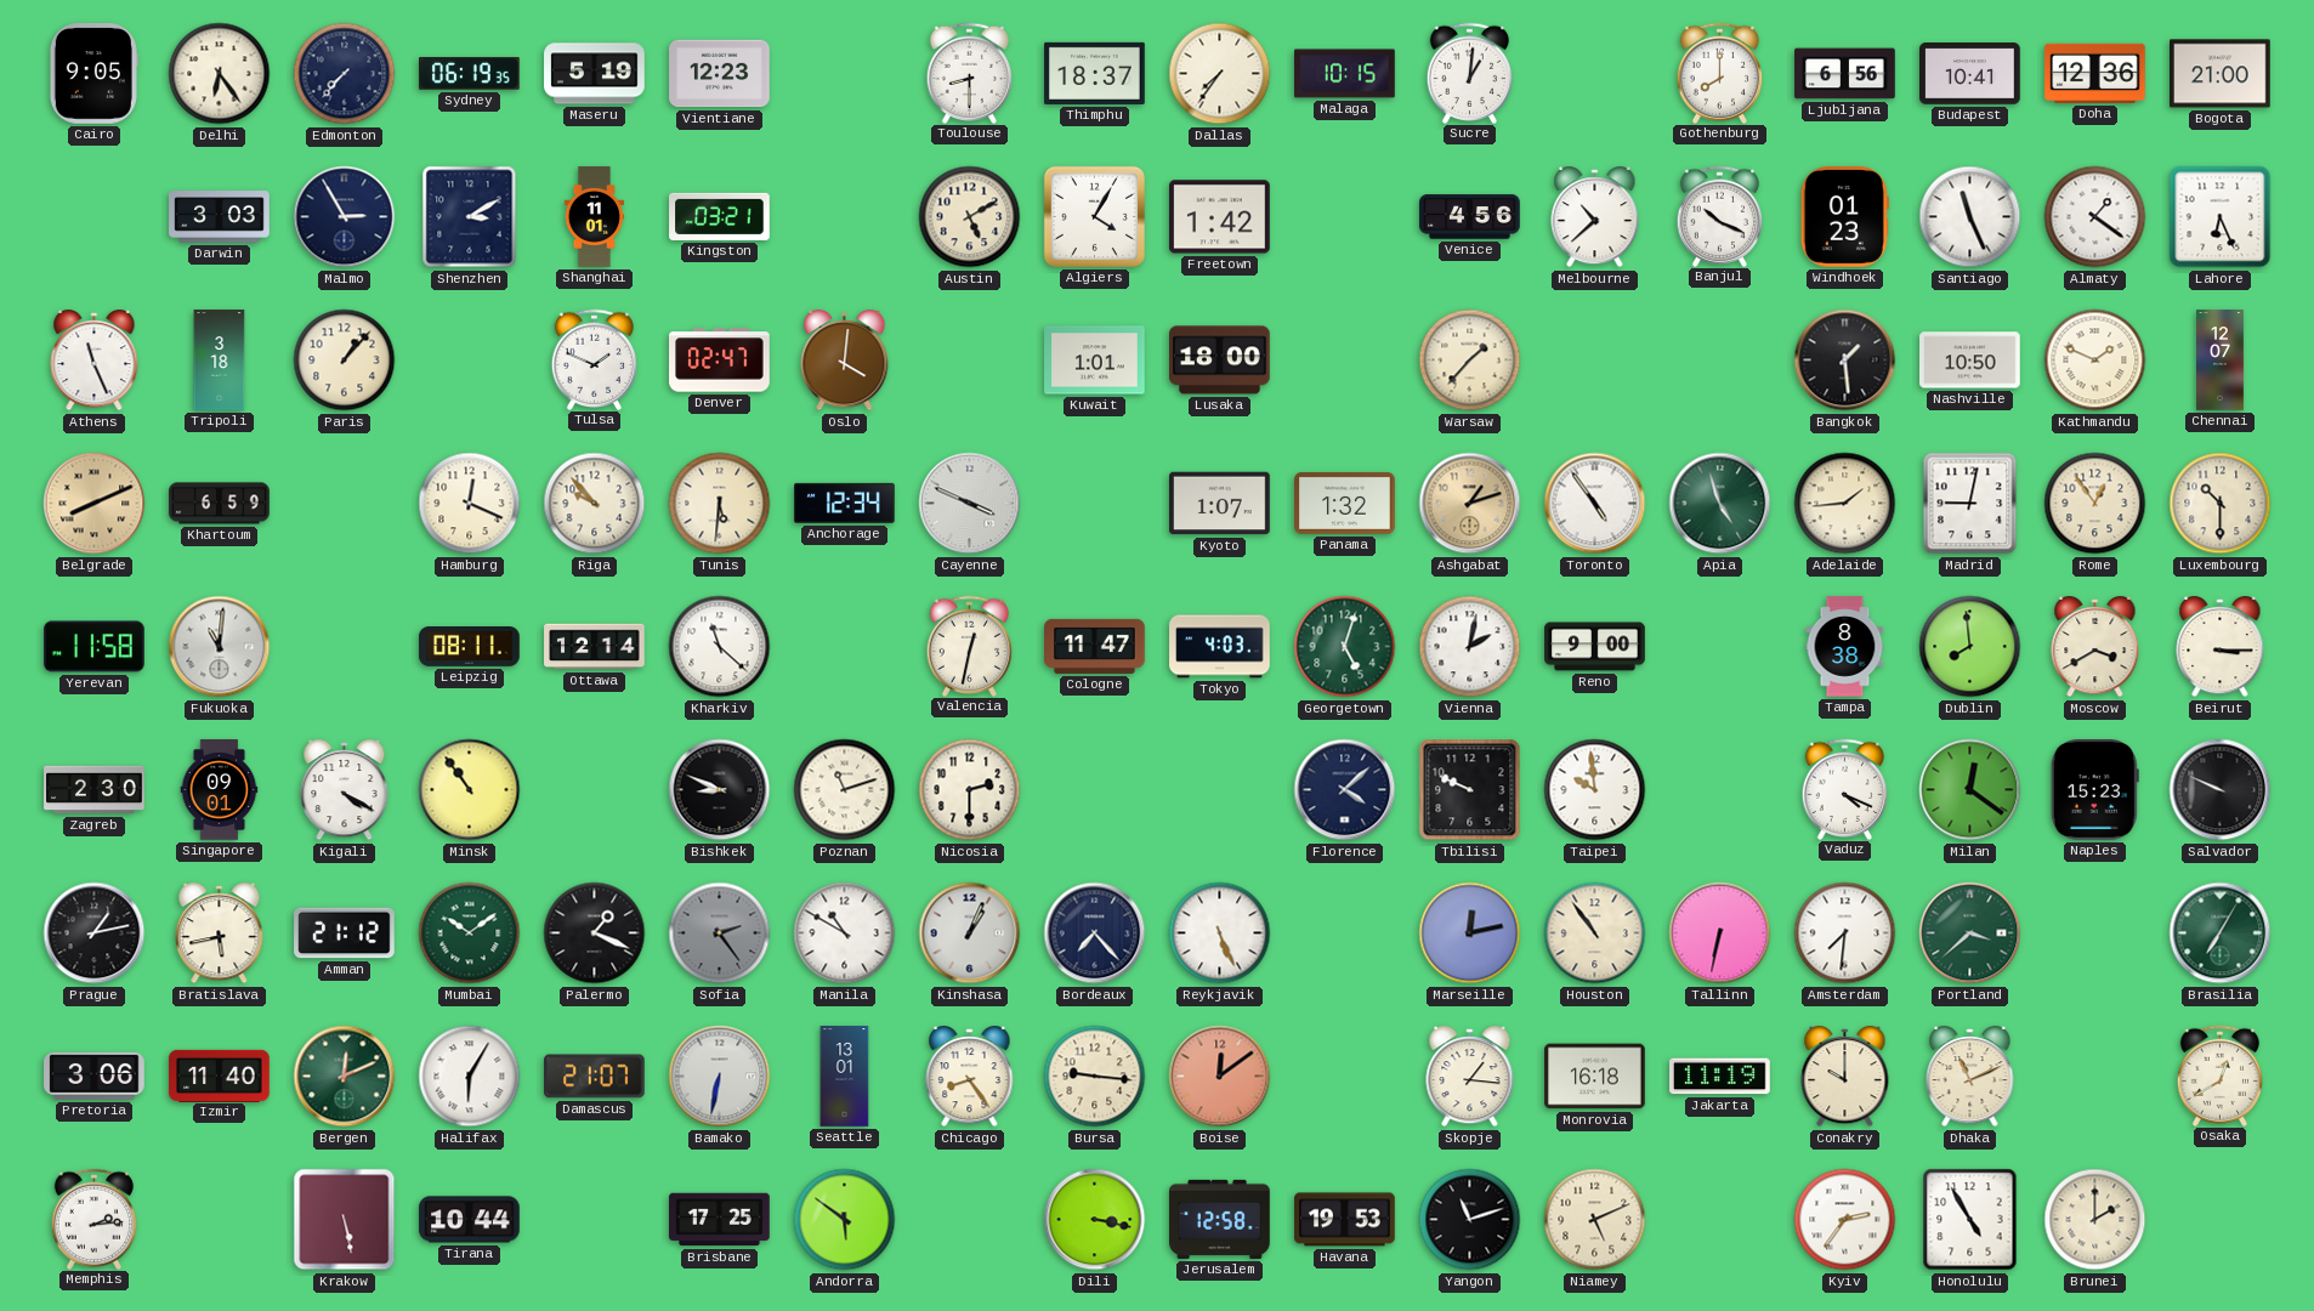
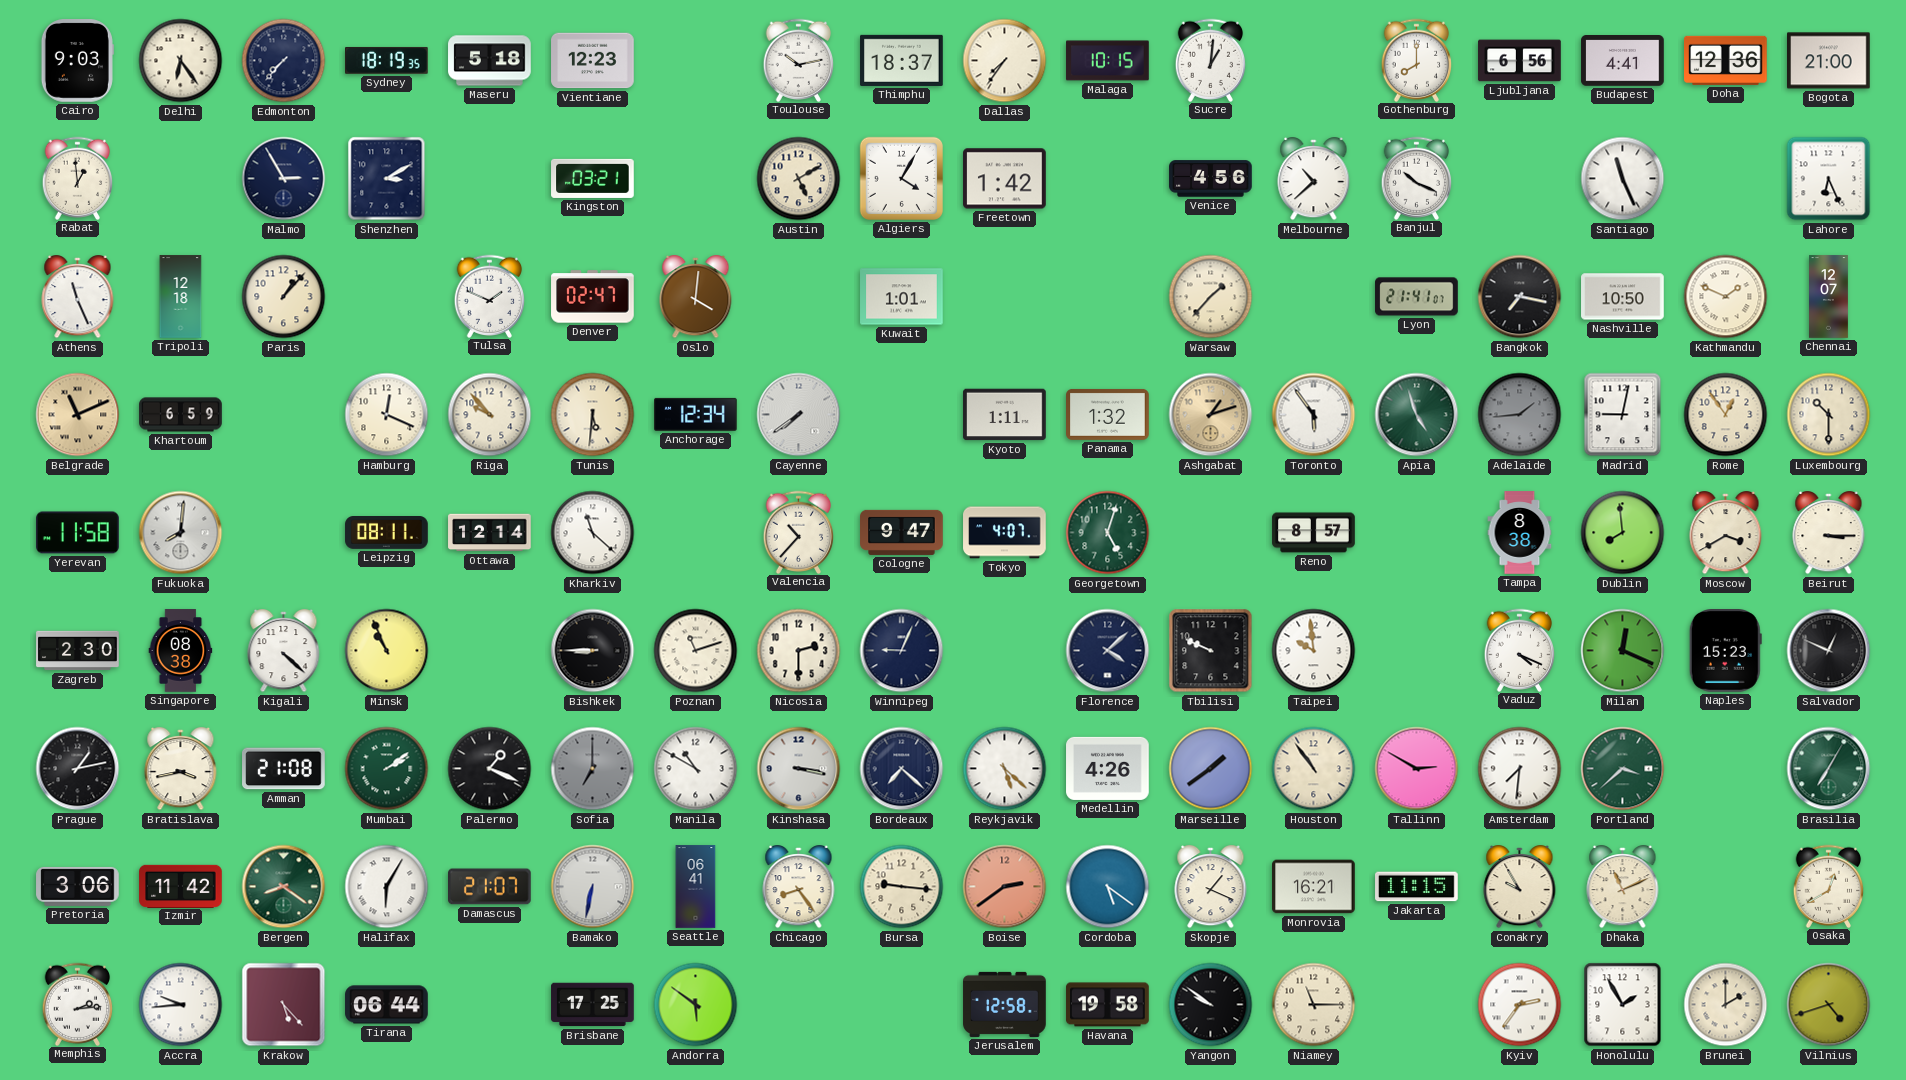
Cairo: 9:05 -> 9:03 (77, 61)
Sydney: 06:19 -> 18:19 (387, 60)
Maseru: 5:19 -> 5:18 (490, 61)
Toulouse: 8:30 -> 10:13 (799, 60)
Budapest: 10:41 -> 4:41 (1623, 61)
Rabat: none -> 12:59 (78, 178)
Darwin: 3:03 -> none (220, 217)
Shanghai: 11:01 -> none (595, 217)
Windhoek: 01:23 -> none (1844, 217)
Almaty: 1:21 -> none (2095, 217)
Tripoli: 3:18 -> 12:18 (181, 297)
Lusaka: 18:00 -> none (1220, 361)
Lyon: none -> 21:41 (1417, 297)
Bangkok: 1:29 -> 7:17 (1520, 297)
Belgrade: 8:11 -> 11:11 (78, 415)
Cayenne: 3:49 -> 7:39 (799, 415)
Kyoto: 1:07 -> 1:11 (1005, 415)
Toronto: 4:54 -> 5:54 (1314, 415)
Adelaide dial: cream -> grey (1520, 415)
Fukuoka: 11:01 -> 8:01 (181, 533)
Valencia: 12:32 -> 10:37 (799, 532)
Cologne: 11:47 -> 9:47 (902, 532)
Tokyo: 4:03 -> 4:07 (1005, 533)
Vienna: 2:02 -> none (1470, 647)
Reno: 9:00 -> 8:57 (1314, 533)
Singapore: 09:01 -> 08:38 (181, 651)
Kigali: 4:20 -> 4:22 (284, 651)
Minsk: 10:54 -> 10:56 (387, 651)
Bishkek: 8:49 -> 8:45 (593, 651)
Winnipeg: none -> 9:04 (902, 651)
Milan: 12:21 -> 12:19 (1623, 651)
Salvador: 9:49 -> 12:49 (1829, 651)
Bratislava: 5:43 -> 3:43 (181, 769)
Amman: 21:12 -> 21:08 (284, 769)
Mumbai: 10:09 -> 2:09 (387, 769)
Sofia: 2:24 -> 7:00 (593, 769)
Kinshasa: 1:04 -> 3:17 (799, 769)
Bordeaux: 7:23 -> 7:22 (902, 769)
Reykjavik: 5:26 -> 5:22 (1005, 769)
Medellin: none -> 4:26 (1108, 768)
Marseille: 12:13 -> 1:39 (1211, 769)
Tallinn: 6:32 -> 2:50 (1417, 769)
Izmir: 11:40 -> 11:42 (181, 886)
Bergen: 12:11 -> 8:21 (284, 887)
Seattle: 13:01 -> 06:41 (696, 887)
Boise: 12:09 -> 2:39 (1005, 887)
Cordoba: none -> 5:21 (1108, 887)
Skopje: 1:16 -> 1:19 (1211, 887)
Monrovia: 16:18 -> 16:21 (1314, 887)
Jakarta: 11:19 -> 11:15 (1417, 887)
Conakry: 10:00 -> 9:55 (1520, 887)
Accra: none -> 9:44 (181, 1005)
Krakow: 5:28 -> 5:23 (284, 1005)
Tirana: 10:44 -> 06:44 (387, 1005)
Dili: 3:17 -> none (1095, 1220)
Havana: 19:53 -> 19:58 (1108, 1005)
Yangon: 11:12 -> 9:51 (1211, 1005)
Niamey: 5:11 -> 11:15 (1314, 1005)
Honolulu: 4:55 -> 1:55 (1623, 1005)
Vilnius: none -> 4:42 (1829, 1005)
